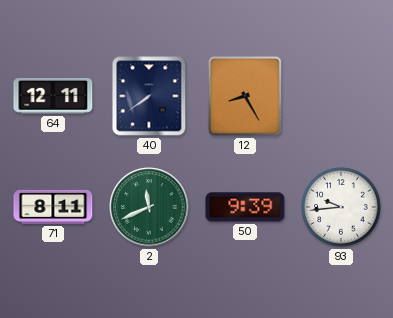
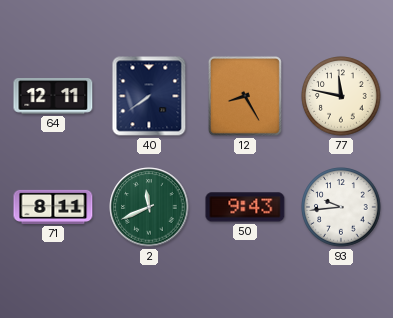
77: none -> 11:47 (341, 96)
50: 9:39 -> 9:43 (245, 207)
